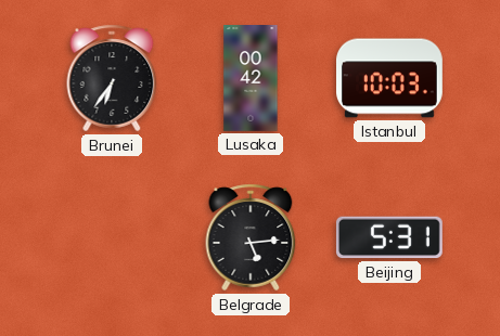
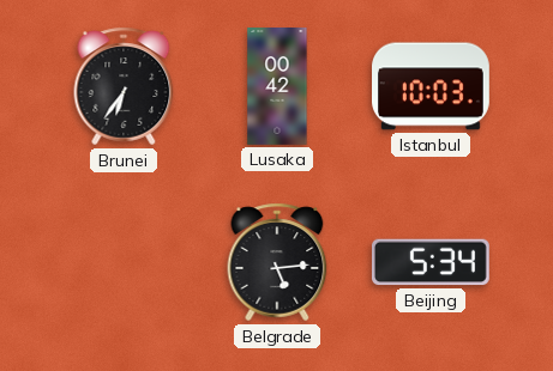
Beijing: 5:31 -> 5:34 (431, 262)
